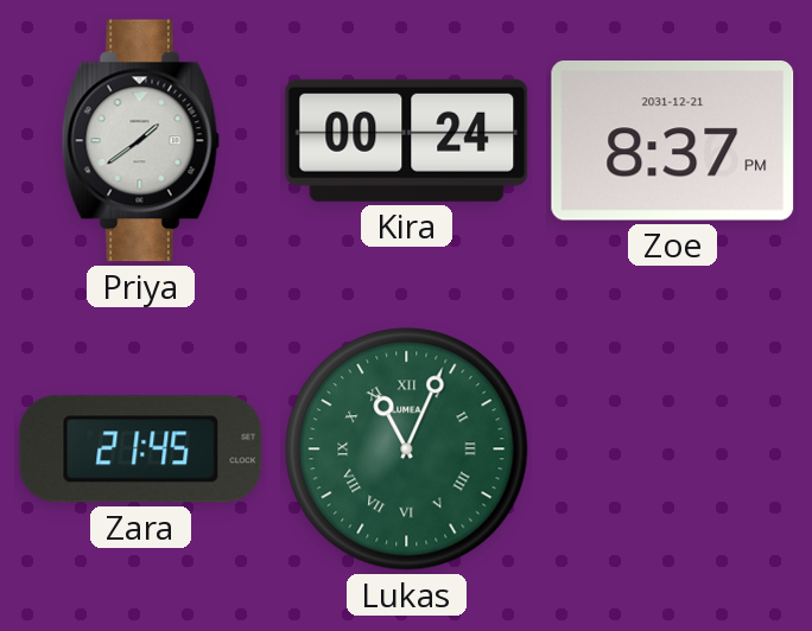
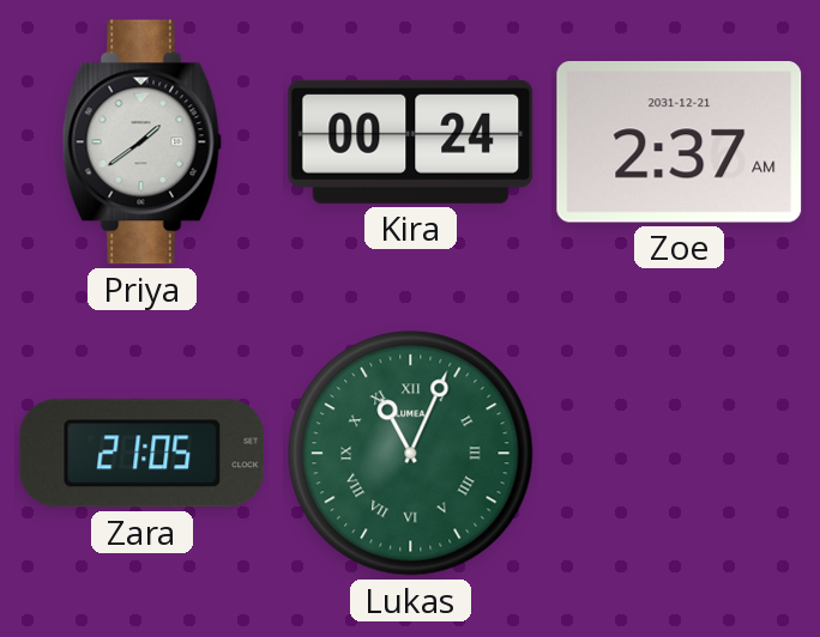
Zoe: 8:37 -> 2:37 (680, 142)
Zara: 21:45 -> 21:05 (143, 454)
